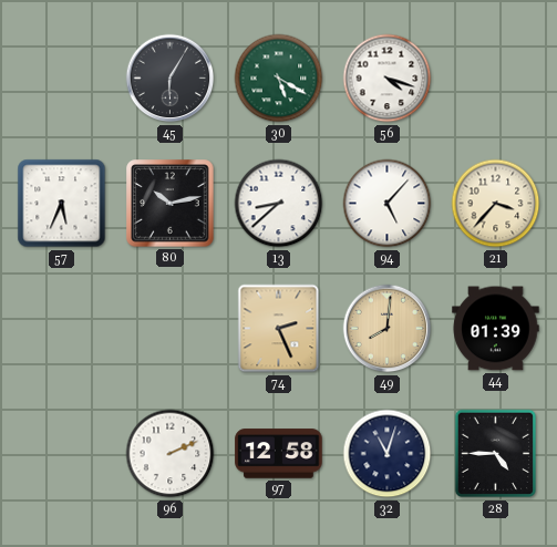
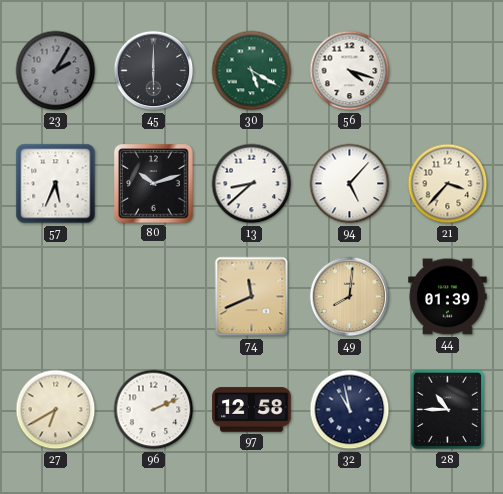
23: none -> 2:05 (56, 71)
45: 6:05 -> 6:00 (154, 71)
80: 10:13 -> 10:12 (154, 184)
74: 2:26 -> 11:41 (252, 297)
27: none -> 6:40 (56, 410)
32: 11:03 -> 10:58 (350, 410)
28: 4:45 -> 10:45 (447, 410)
